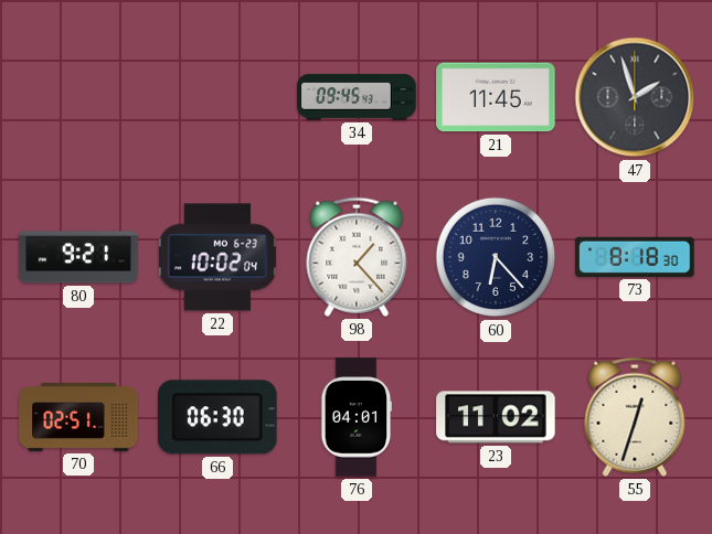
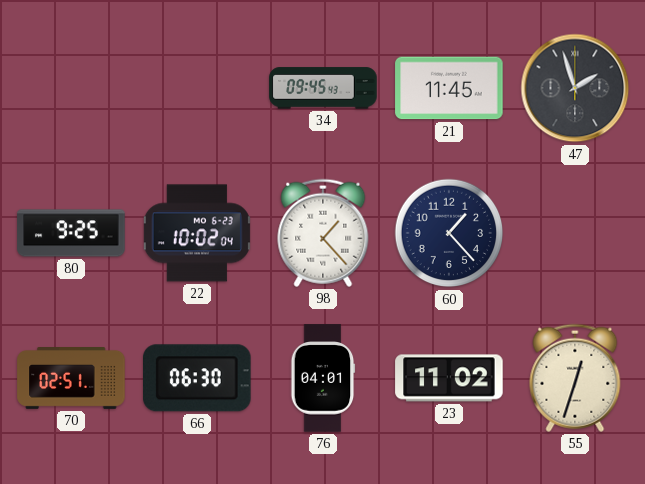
80: 9:21 -> 9:25 (71, 233)
60: 6:23 -> 1:23 (449, 233)
73: 8:18 -> none (635, 257)
